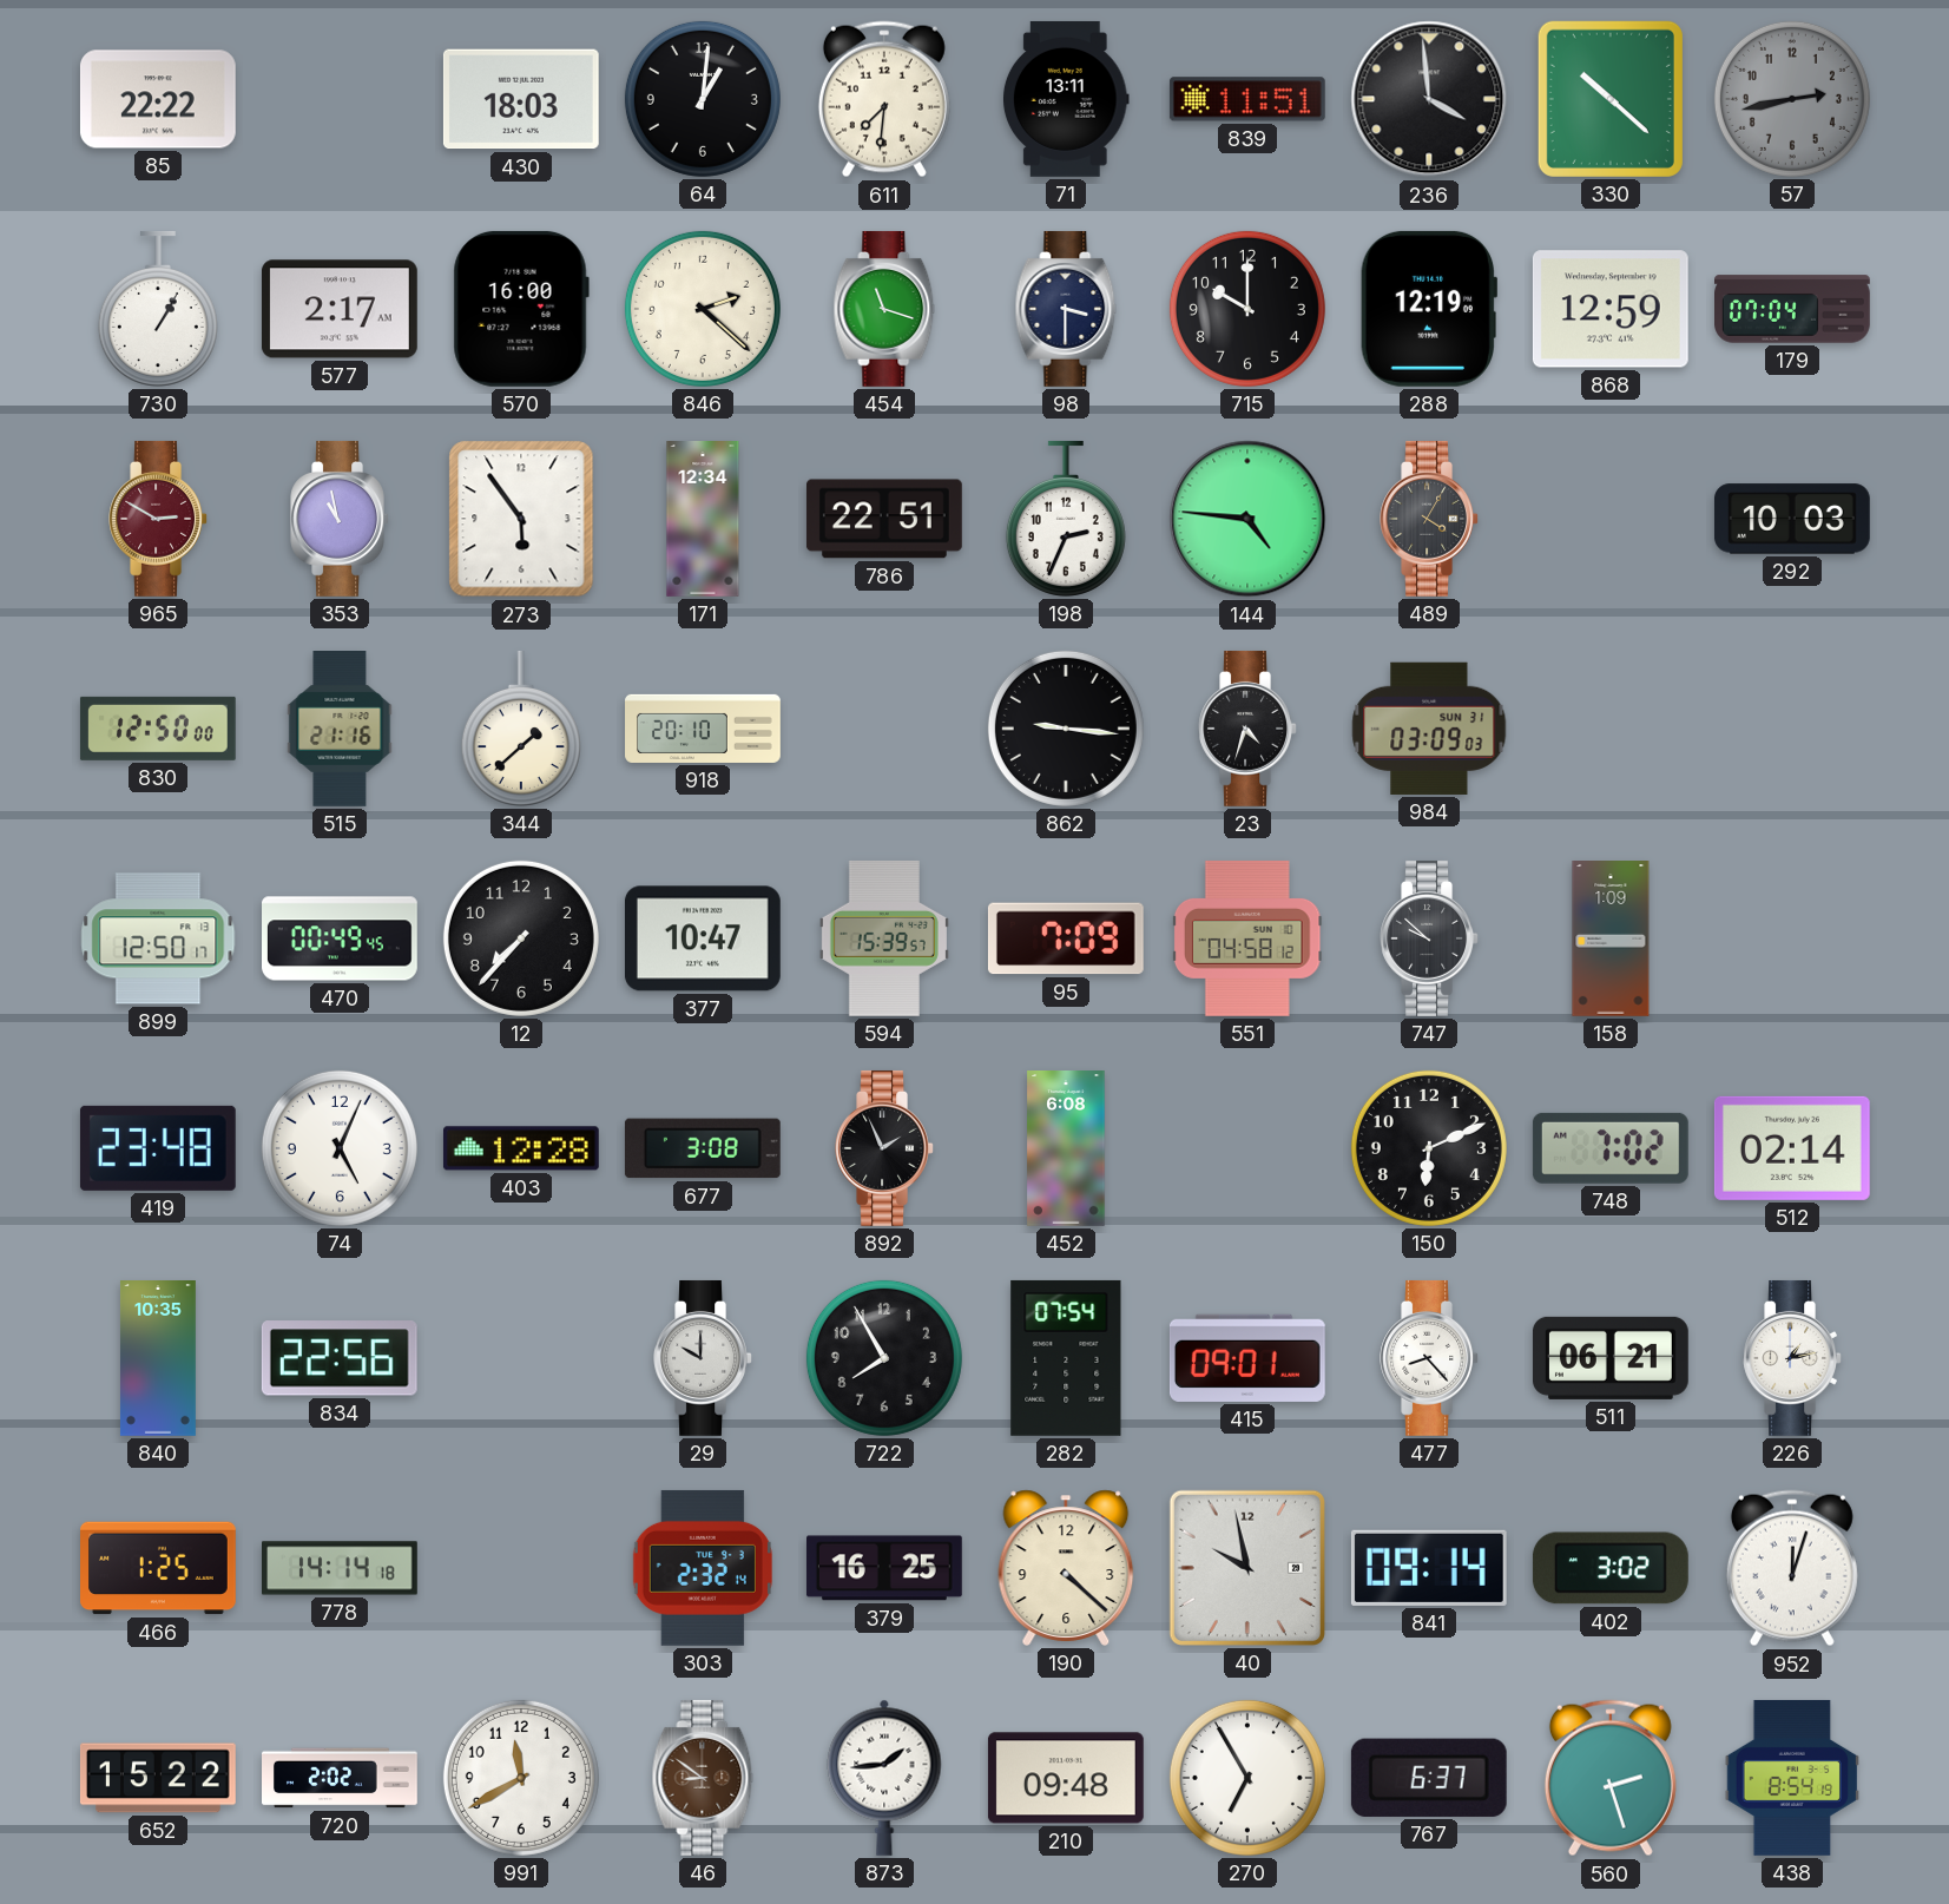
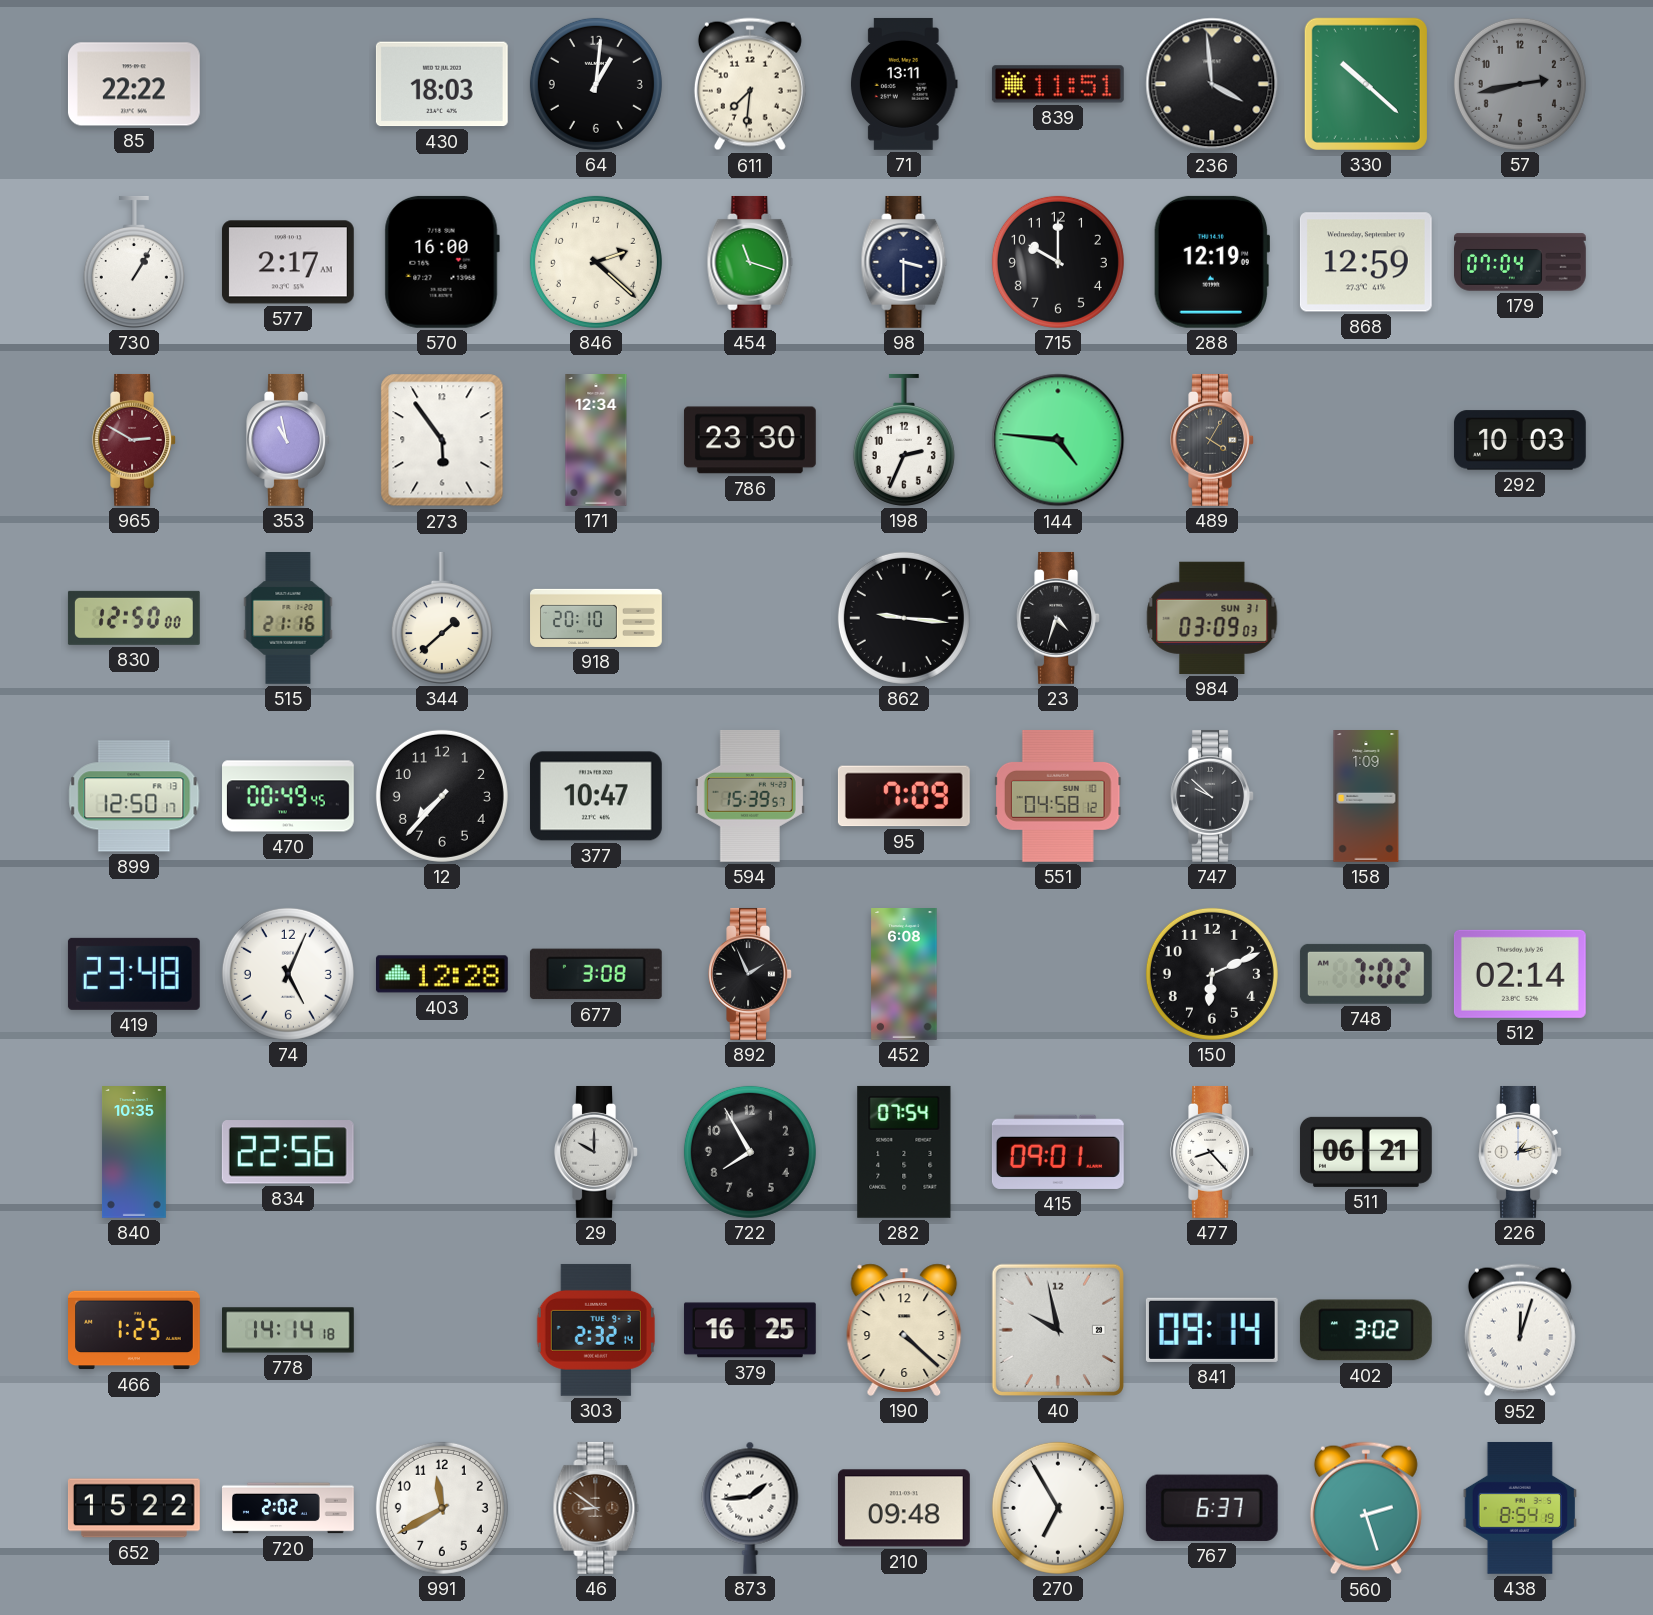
786: 22:51 -> 23:30 (750, 440)
